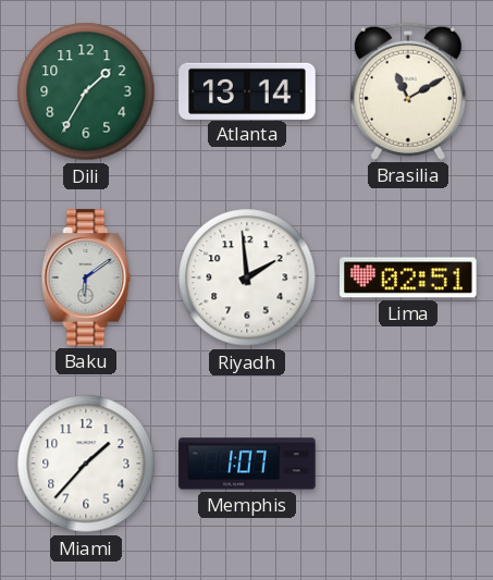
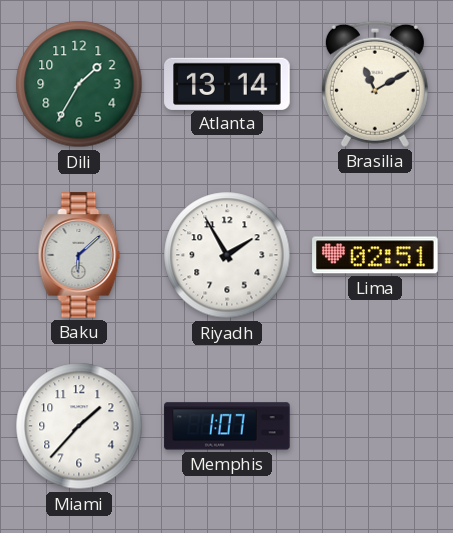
Baku: 6:09 -> 6:08 (79, 255)
Riyadh: 1:59 -> 1:55 (227, 255)
